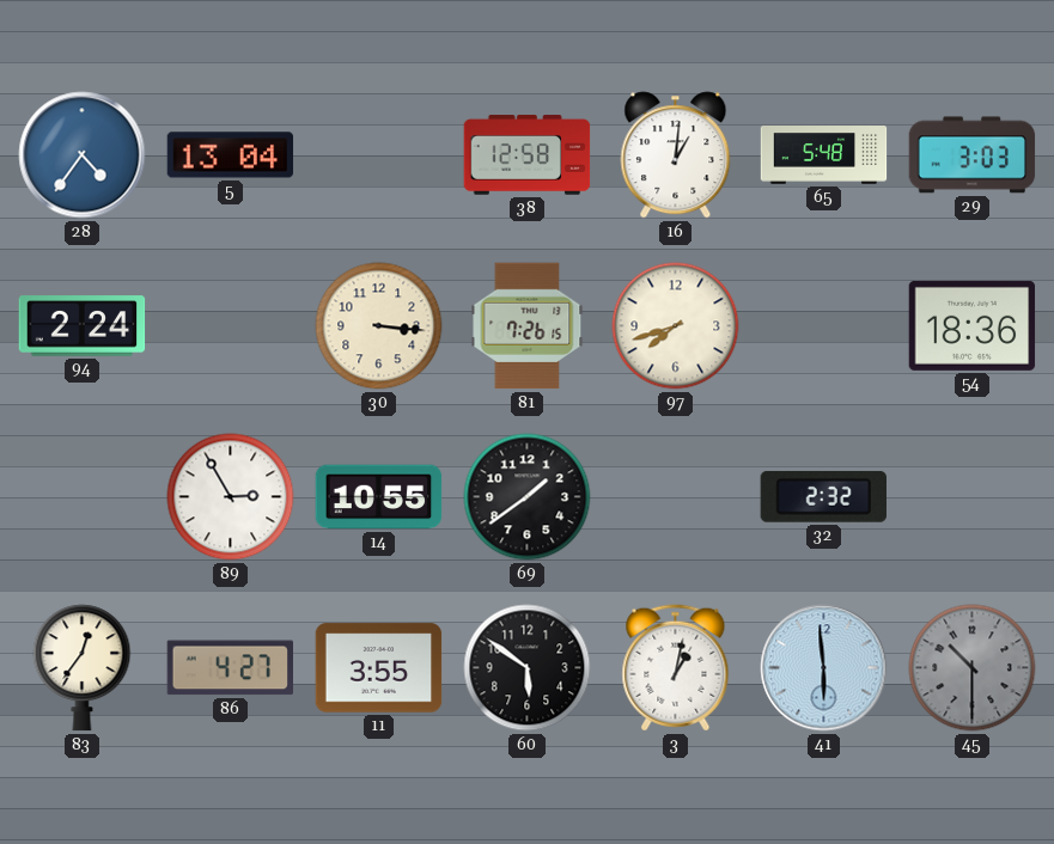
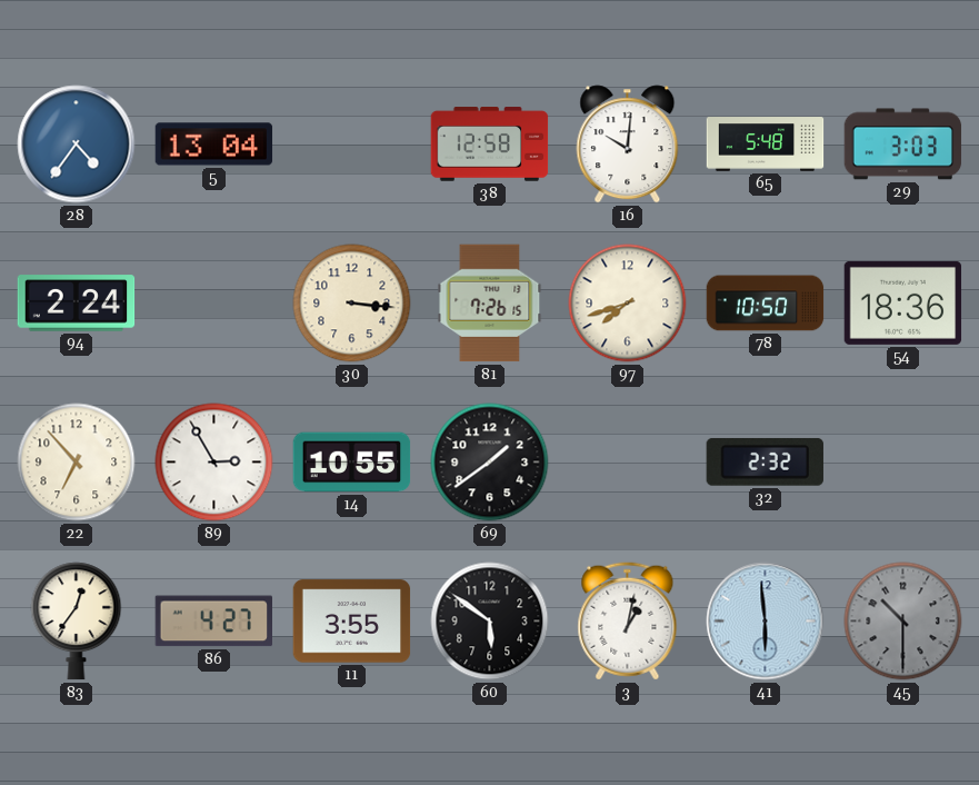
16: 1:01 -> 10:01 (628, 145)
78: none -> 10:50 (766, 304)
22: none -> 6:53 (77, 463)
